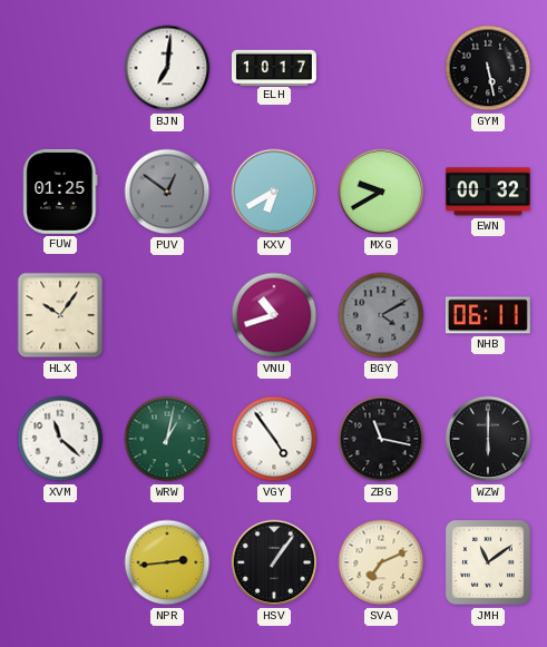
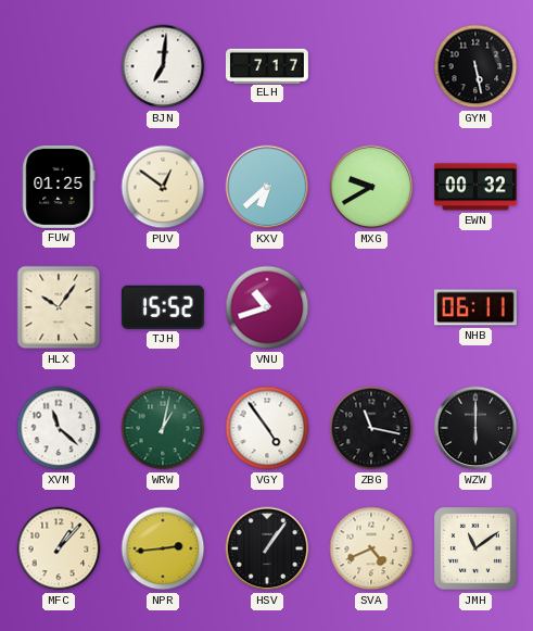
ELH: 10:17 -> 7:17 (267, 65)
PUV dial: grey -> cream (163, 187)
KXV: 6:40 -> 6:38 (267, 187)
TJH: none -> 15:52 (163, 307)
BGY: 4:10 -> none (381, 315)
MFC: none -> 1:07 (59, 548)
SVA: 7:11 -> 4:41 (371, 548)
